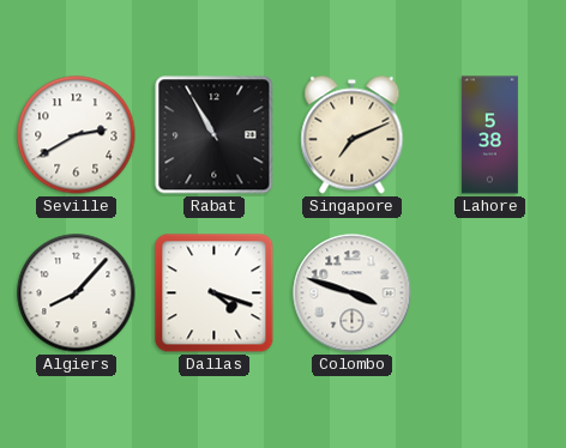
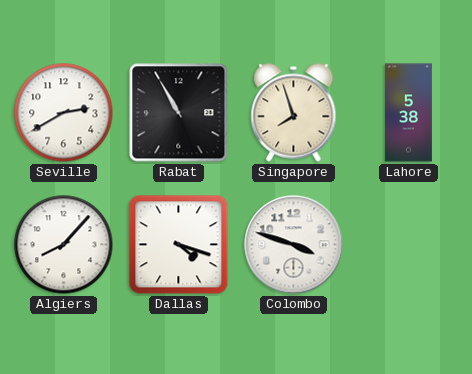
Singapore: 7:11 -> 7:57 (294, 113)
